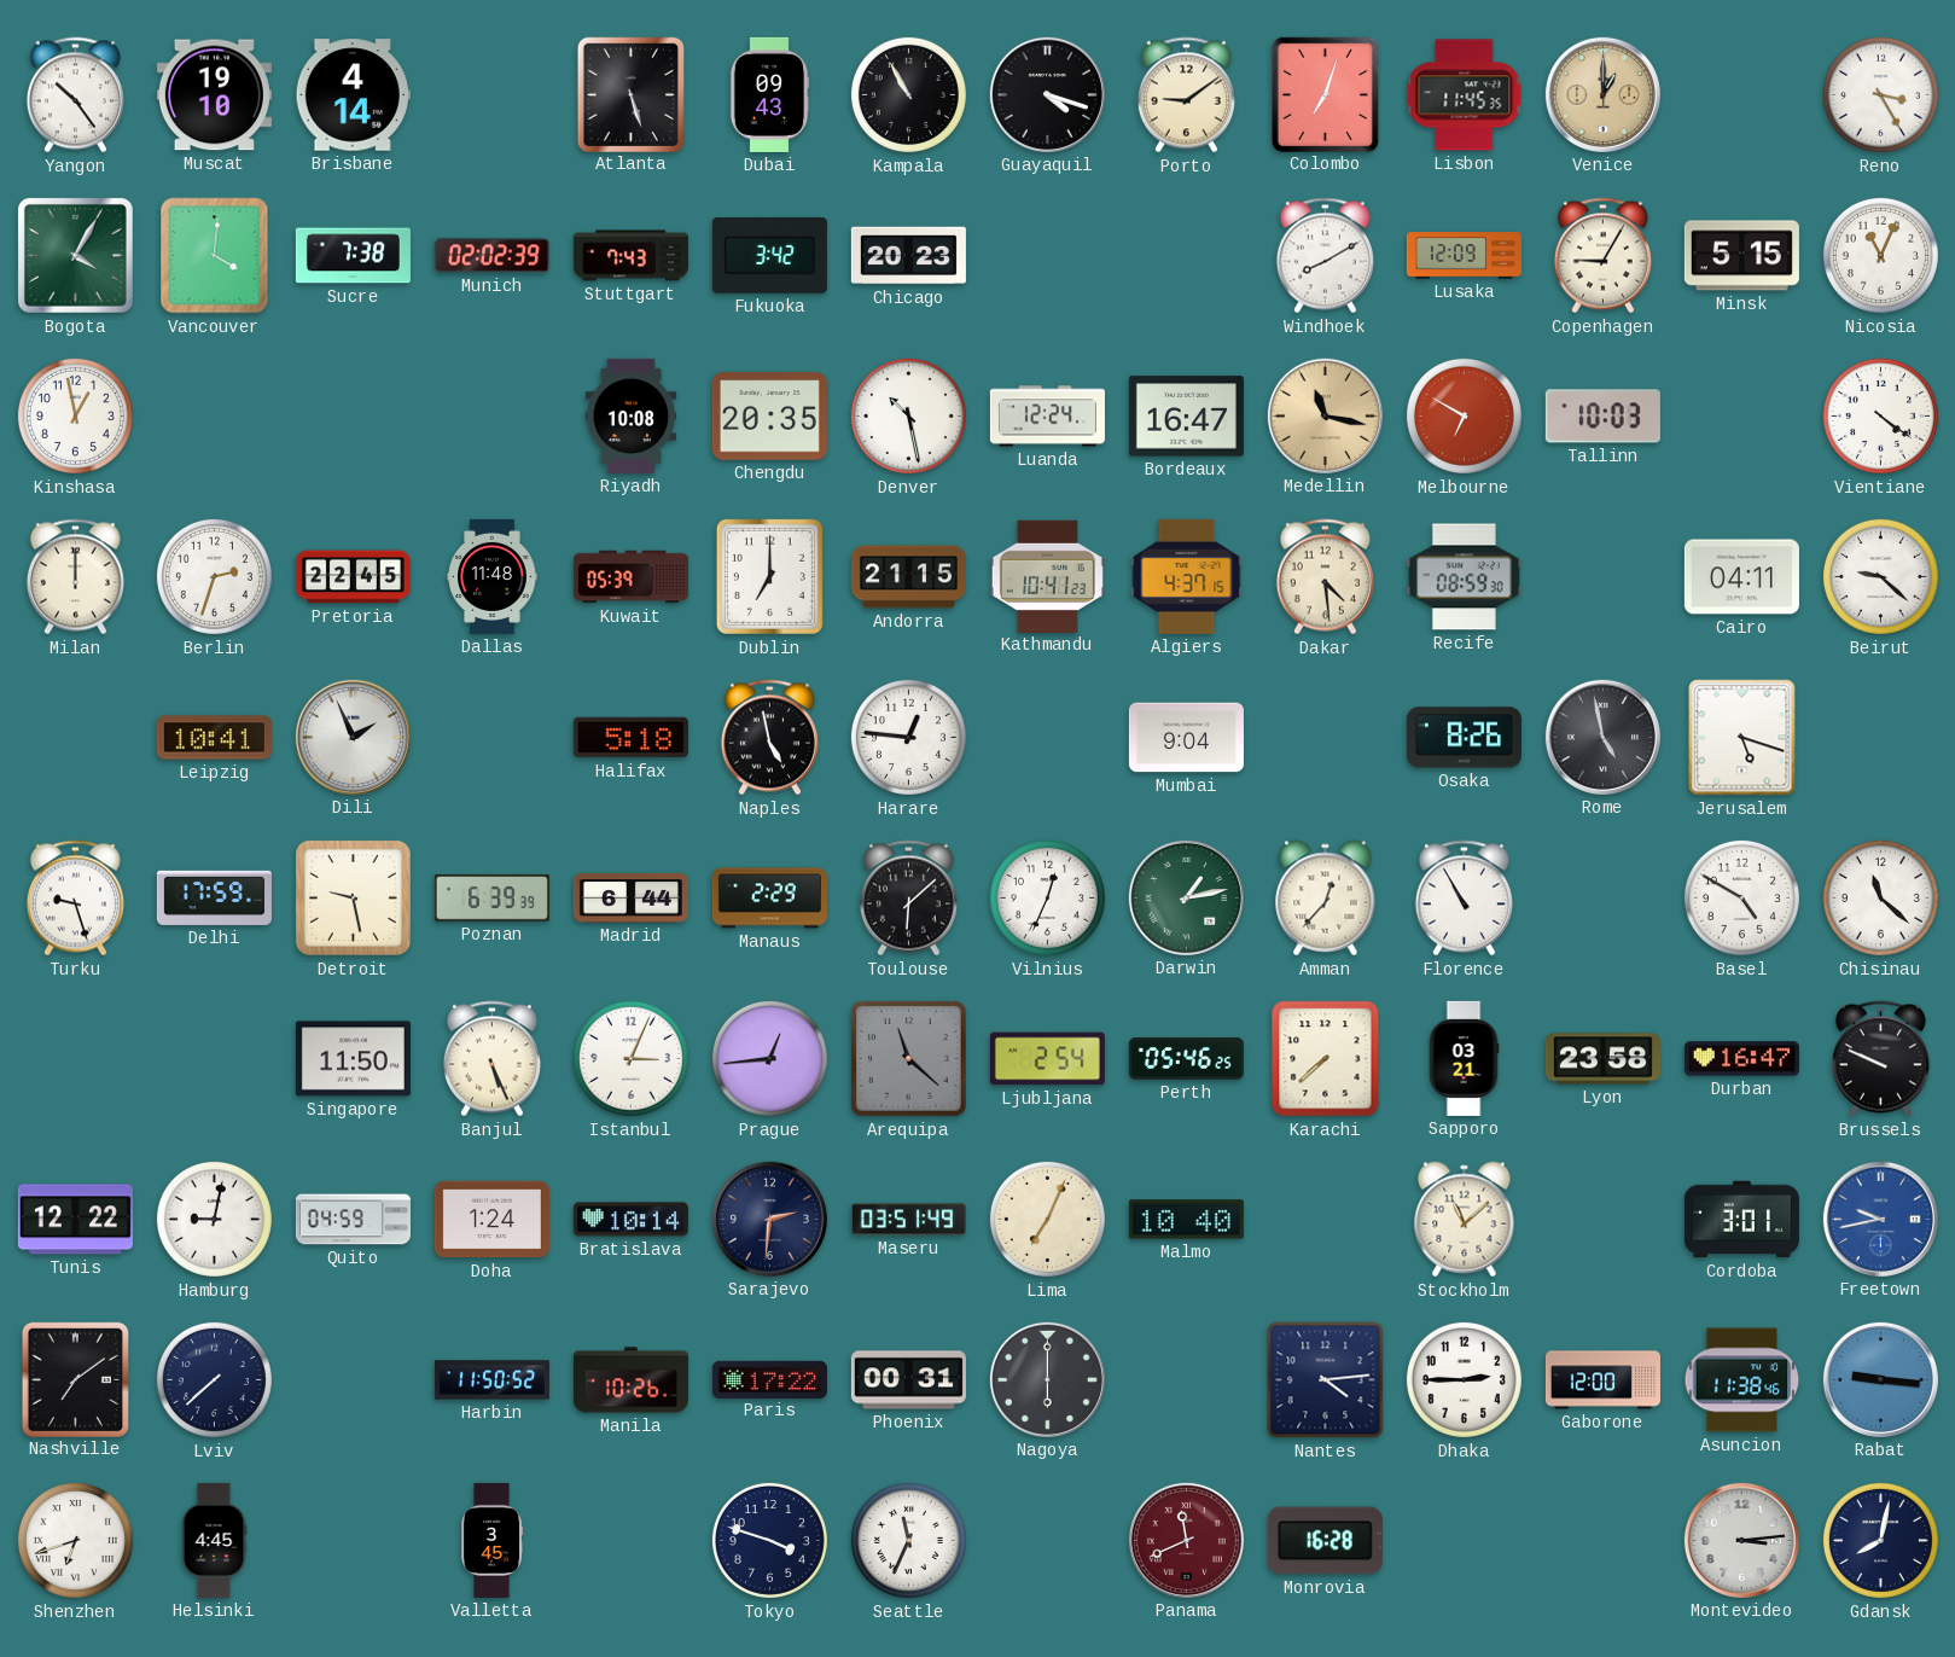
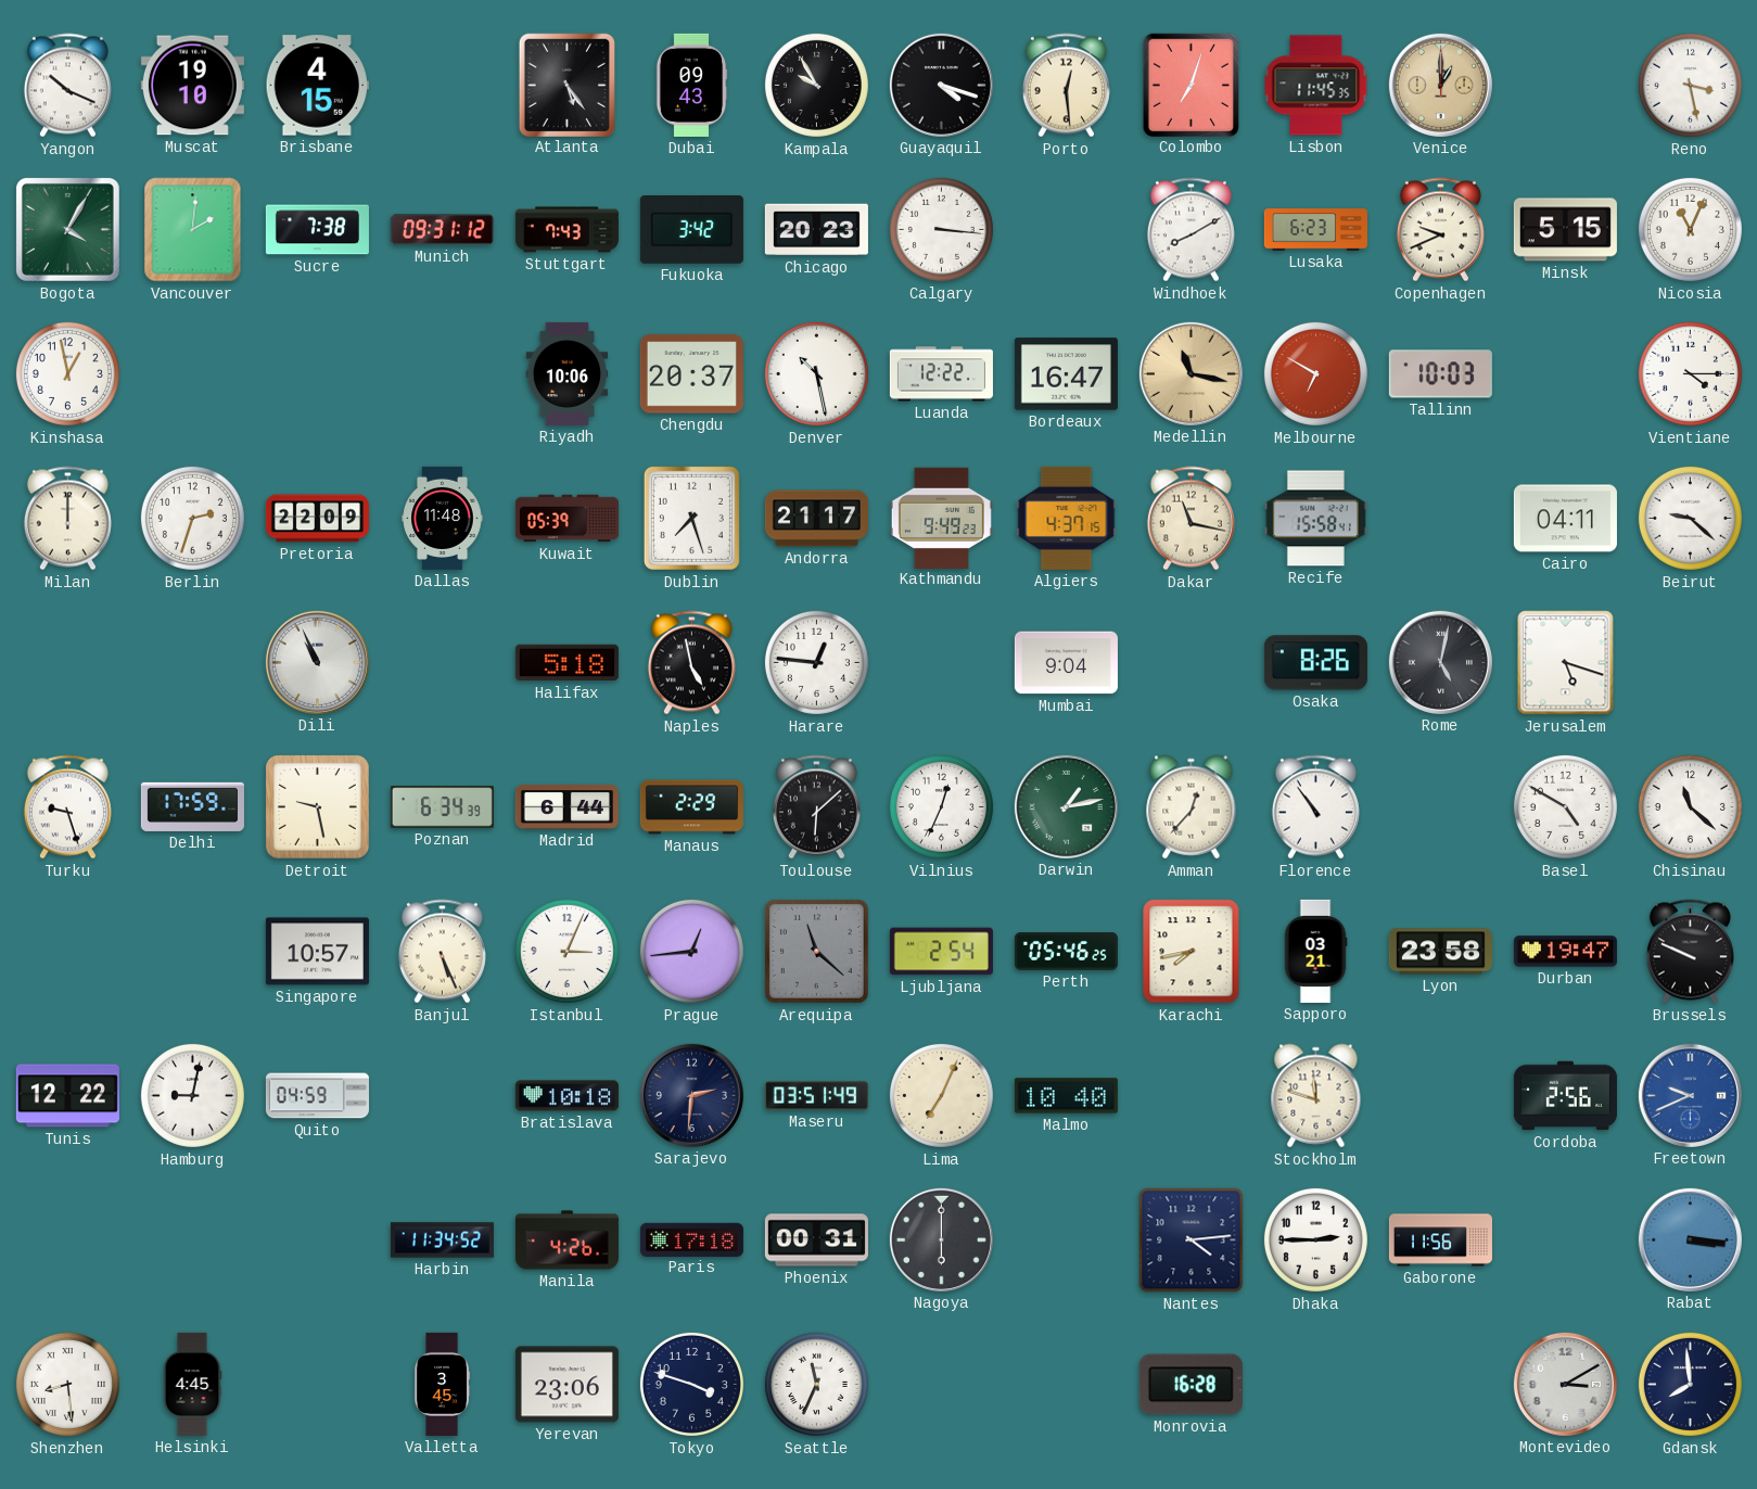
Yangon: 10:24 -> 10:19 (67, 86)
Brisbane: 4:14 -> 4:15 (317, 86)
Atlanta: 5:27 -> 5:24 (566, 85)
Kampala: 10:55 -> 9:55 (816, 85)
Porto: 9:09 -> 12:29 (1066, 86)
Reno: 3:25 -> 3:28 (1690, 85)
Vancouver: 4:01 -> 2:01 (193, 230)
Munich: 02:02 -> 09:31 (442, 230)
Calgary: none -> 3:16 (941, 229)
Lusaka: 12:09 -> 6:23 (1315, 230)
Copenhagen: 9:05 -> 9:41 (1440, 230)
Riyadh: 10:08 -> 10:06 (568, 373)
Chengdu: 20:35 -> 20:37 (691, 374)
Luanda: 12:24 -> 12:22 (941, 374)
Vientiane: 4:21 -> 4:15 (1690, 373)
Pretoria: 22:45 -> 22:09 (317, 519)
Dublin: 7:00 -> 7:27 (691, 518)
Andorra: 21:15 -> 21:17 (816, 519)
Kathmandu: 10:41 -> 9:49 (941, 518)
Dakar: 4:29 -> 11:17 (1191, 519)
Recife: 08:59 -> 15:58 (1315, 519)
Leipzig: 10:41 -> none (214, 738)
Dili: 1:56 -> 10:56 (317, 662)
Rome: 4:58 -> 5:02 (1440, 662)
Poznan: 6:39 -> 6:34 (442, 807)
Florence: 10:55 -> 10:54 (1315, 807)
Singapore: 11:50 -> 10:57 (317, 952)
Karachi: 7:38 -> 7:43 (1192, 952)
Durban: 16:47 -> 19:47 (1565, 952)
Doha: 1:24 -> none (491, 1220)
Bratislava: 10:14 -> 10:18 (566, 1096)
Stockholm: 11:08 -> 11:48 (1316, 1096)
Cordoba: 3:01 -> 2:56 (1565, 1096)
Freetown: 9:43 -> 9:41 (1690, 1095)
Nashville: 7:09 -> none (75, 1379)
Lviv: 7:38 -> none (214, 1379)
Harbin: 11:50 -> 11:34 (442, 1240)
Manila: 10:26 -> 4:26 (566, 1240)
Paris: 17:22 -> 17:18 (691, 1239)
Gaborone: 12:00 -> 11:56 (1440, 1240)
Asuncion: 11:38 -> none (1742, 1380)
Rabat: 9:16 -> 3:16 (1690, 1239)
Shenzhen: 6:42 -> 8:29 (67, 1384)
Yerevan: none -> 23:06 (566, 1385)
Panama: 11:41 -> none (1186, 1540)
Montevideo: 3:14 -> 3:10 (1565, 1384)
Gdansk: 8:02 -> 7:59 (1690, 1384)
